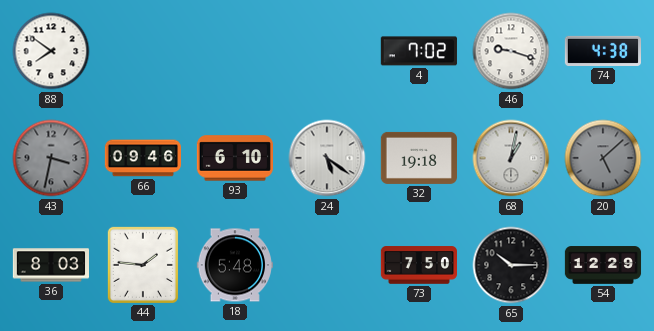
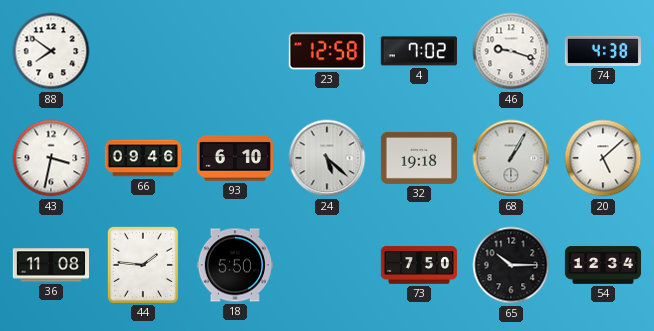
23: none -> 12:58 (327, 51)
43 dial: grey -> white (51, 158)
24: 5:21 -> 5:22 (327, 158)
68: 1:02 -> 1:05 (511, 158)
20 dial: grey -> white (603, 158)
36: 8:03 -> 11:08 (50, 265)
18: 5:48 -> 5:50 (235, 265)
54: 12:29 -> 12:34 (603, 265)
